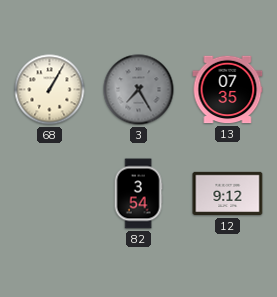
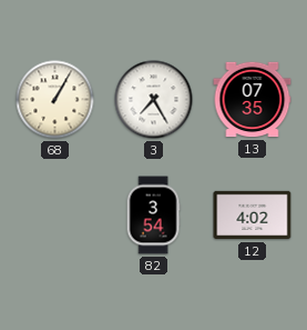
3 dial: grey -> white (154, 100)
12: 9:12 -> 4:02 (253, 216)
